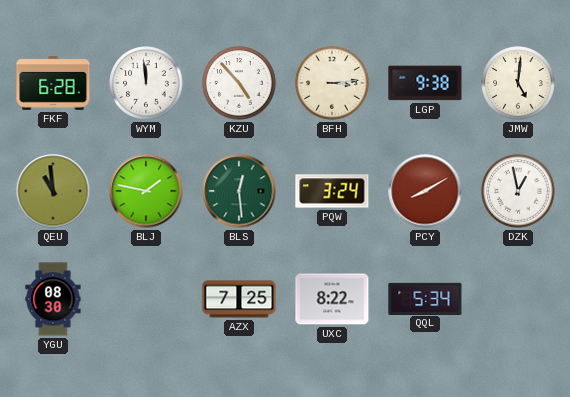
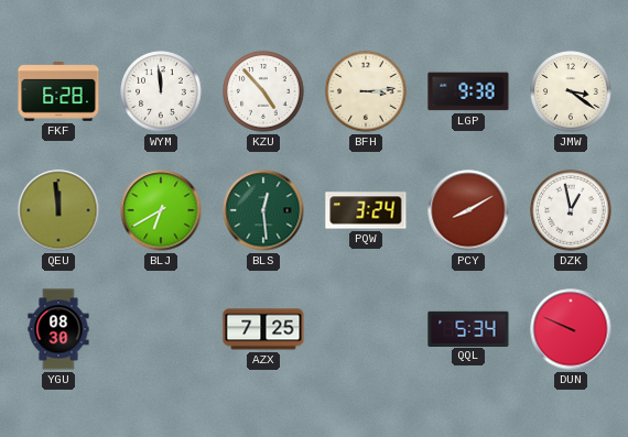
JMW: 5:01 -> 3:21 (571, 91)
QEU: 10:59 -> 11:59 (58, 210)
BLJ: 1:47 -> 6:40 (161, 210)
UXC: 8:22 -> none (332, 299)
DUN: none -> 9:49 (571, 329)
